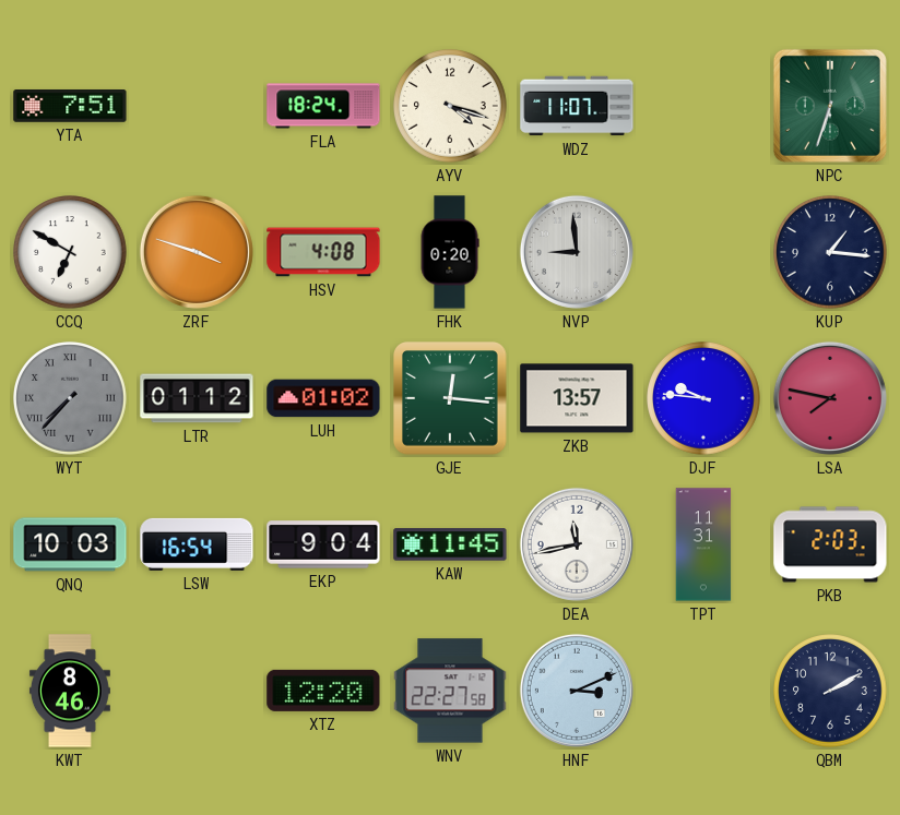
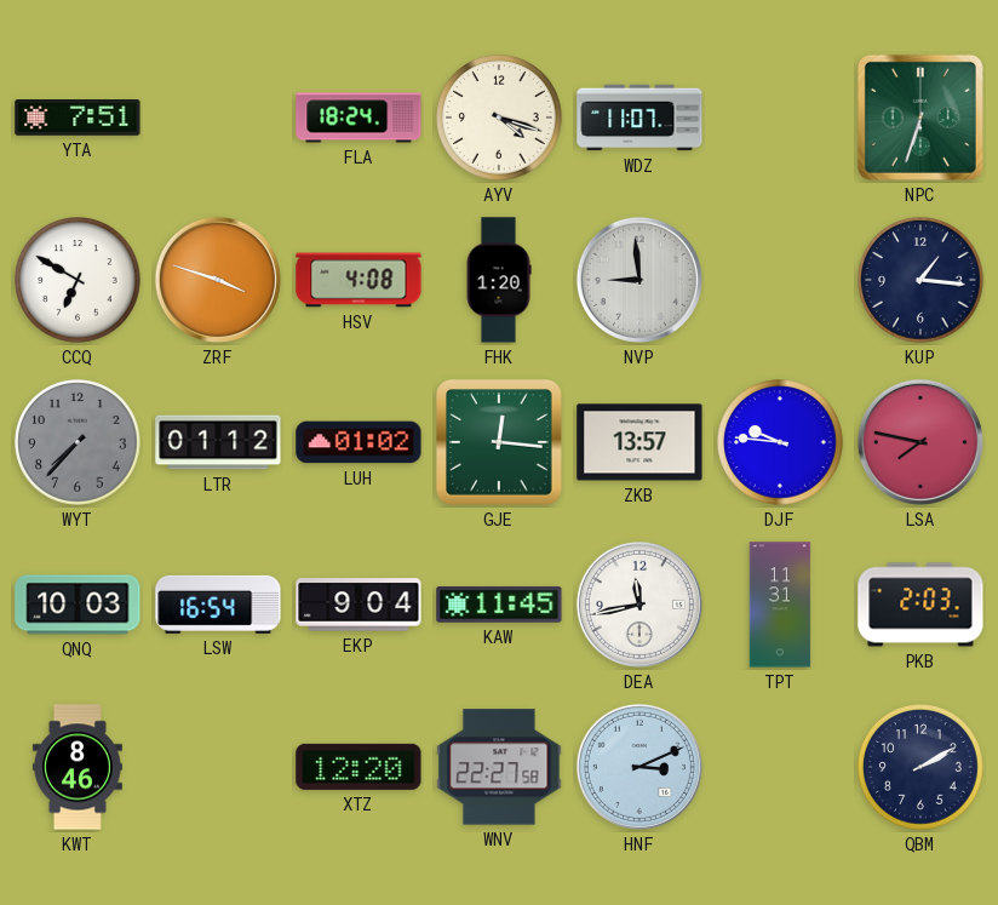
FHK: 0:20 -> 1:20 (499, 280)
WYT numerals: Roman -> Arabic (78, 442)
